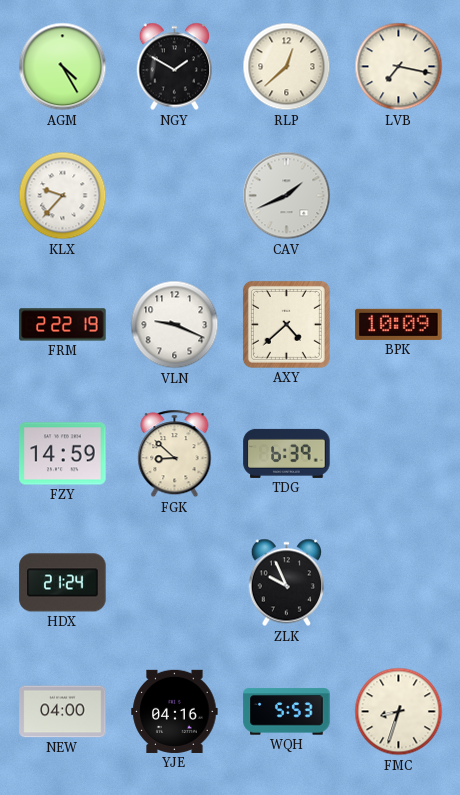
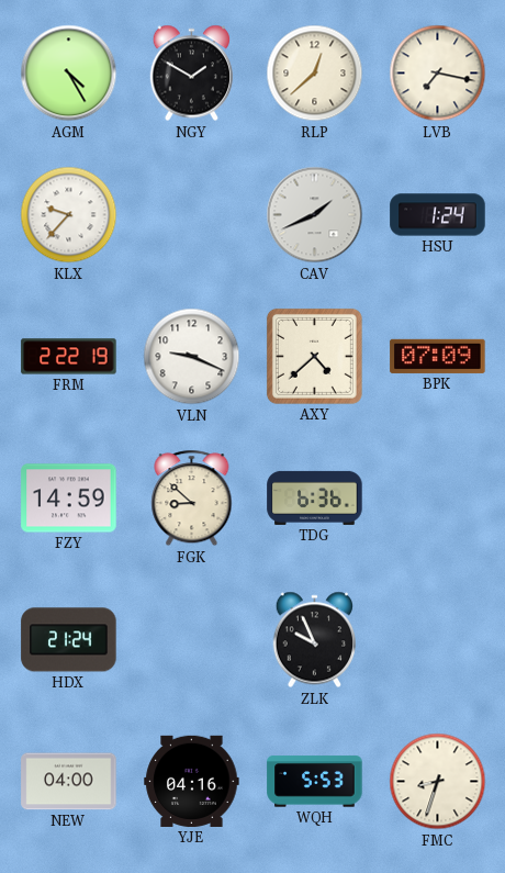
HSU: none -> 1:24 (438, 215)
BPK: 10:09 -> 07:09 (438, 356)
TDG: 6:39 -> 6:36 (315, 497)
